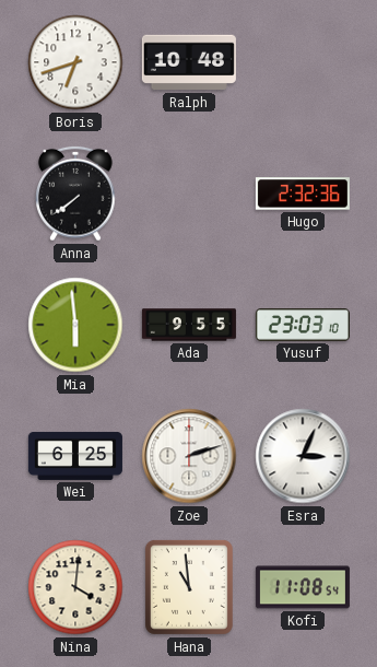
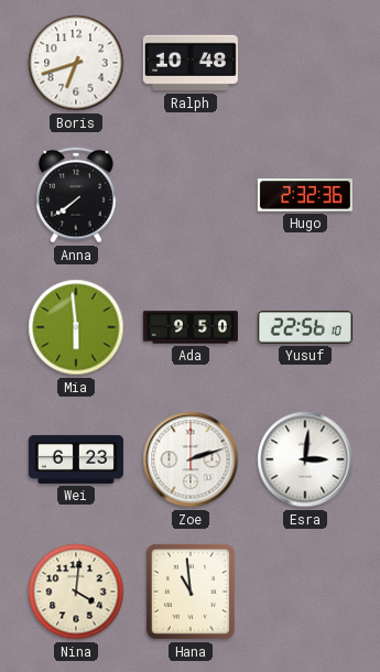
Ada: 9:55 -> 9:50 (191, 327)
Yusuf: 23:03 -> 22:56 (305, 327)
Wei: 6:25 -> 6:23 (76, 459)
Esra: 3:04 -> 3:01 (305, 459)
Kofi: 11:08 -> none (303, 587)
